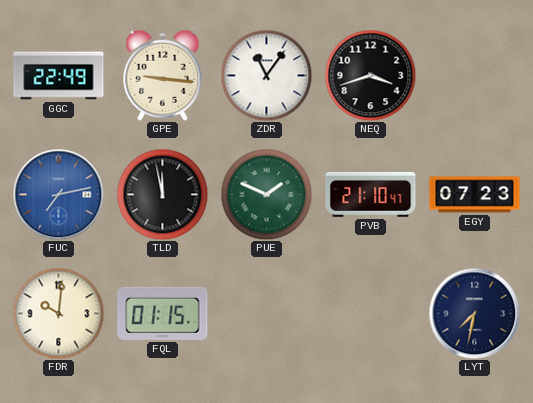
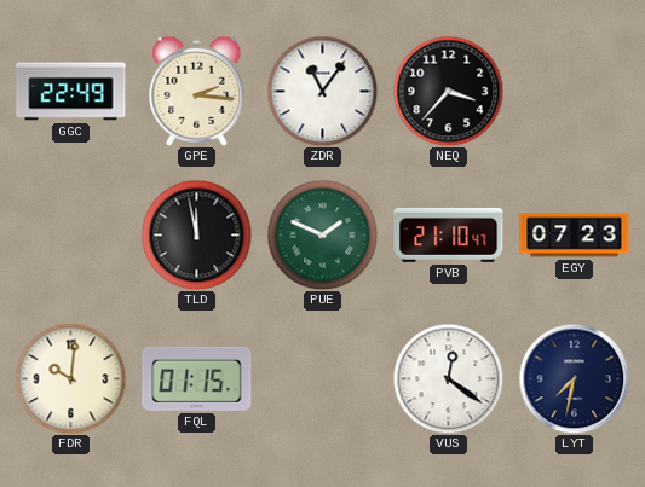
GPE: 9:16 -> 2:16 (197, 91)
NEQ: 3:42 -> 3:37 (448, 91)
FUC: 7:13 -> none (58, 194)
VUS: none -> 12:21 (448, 378)
